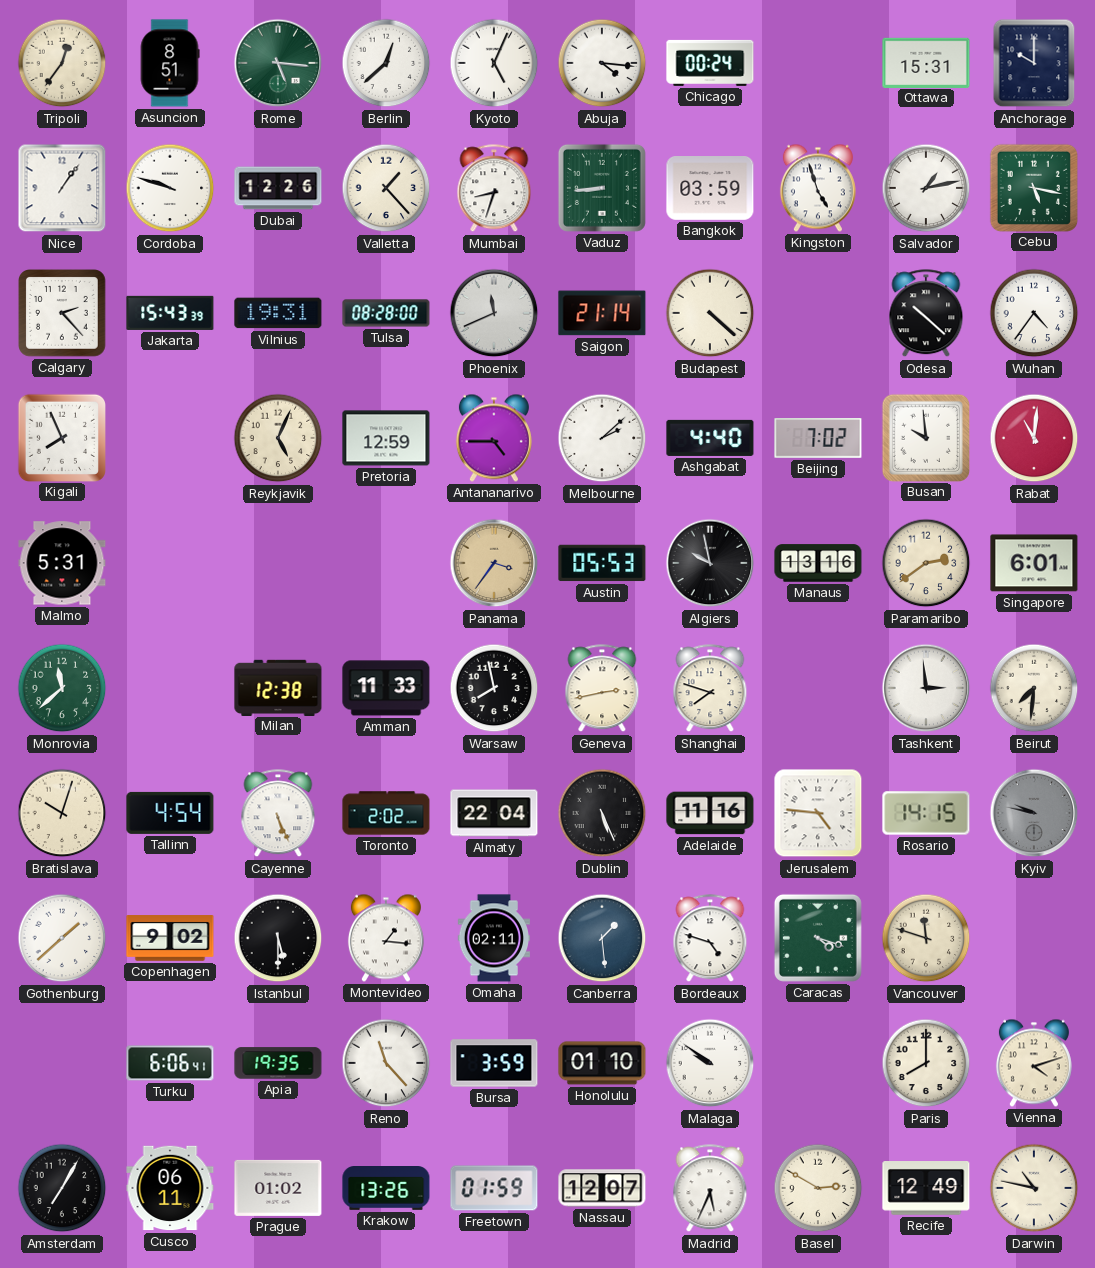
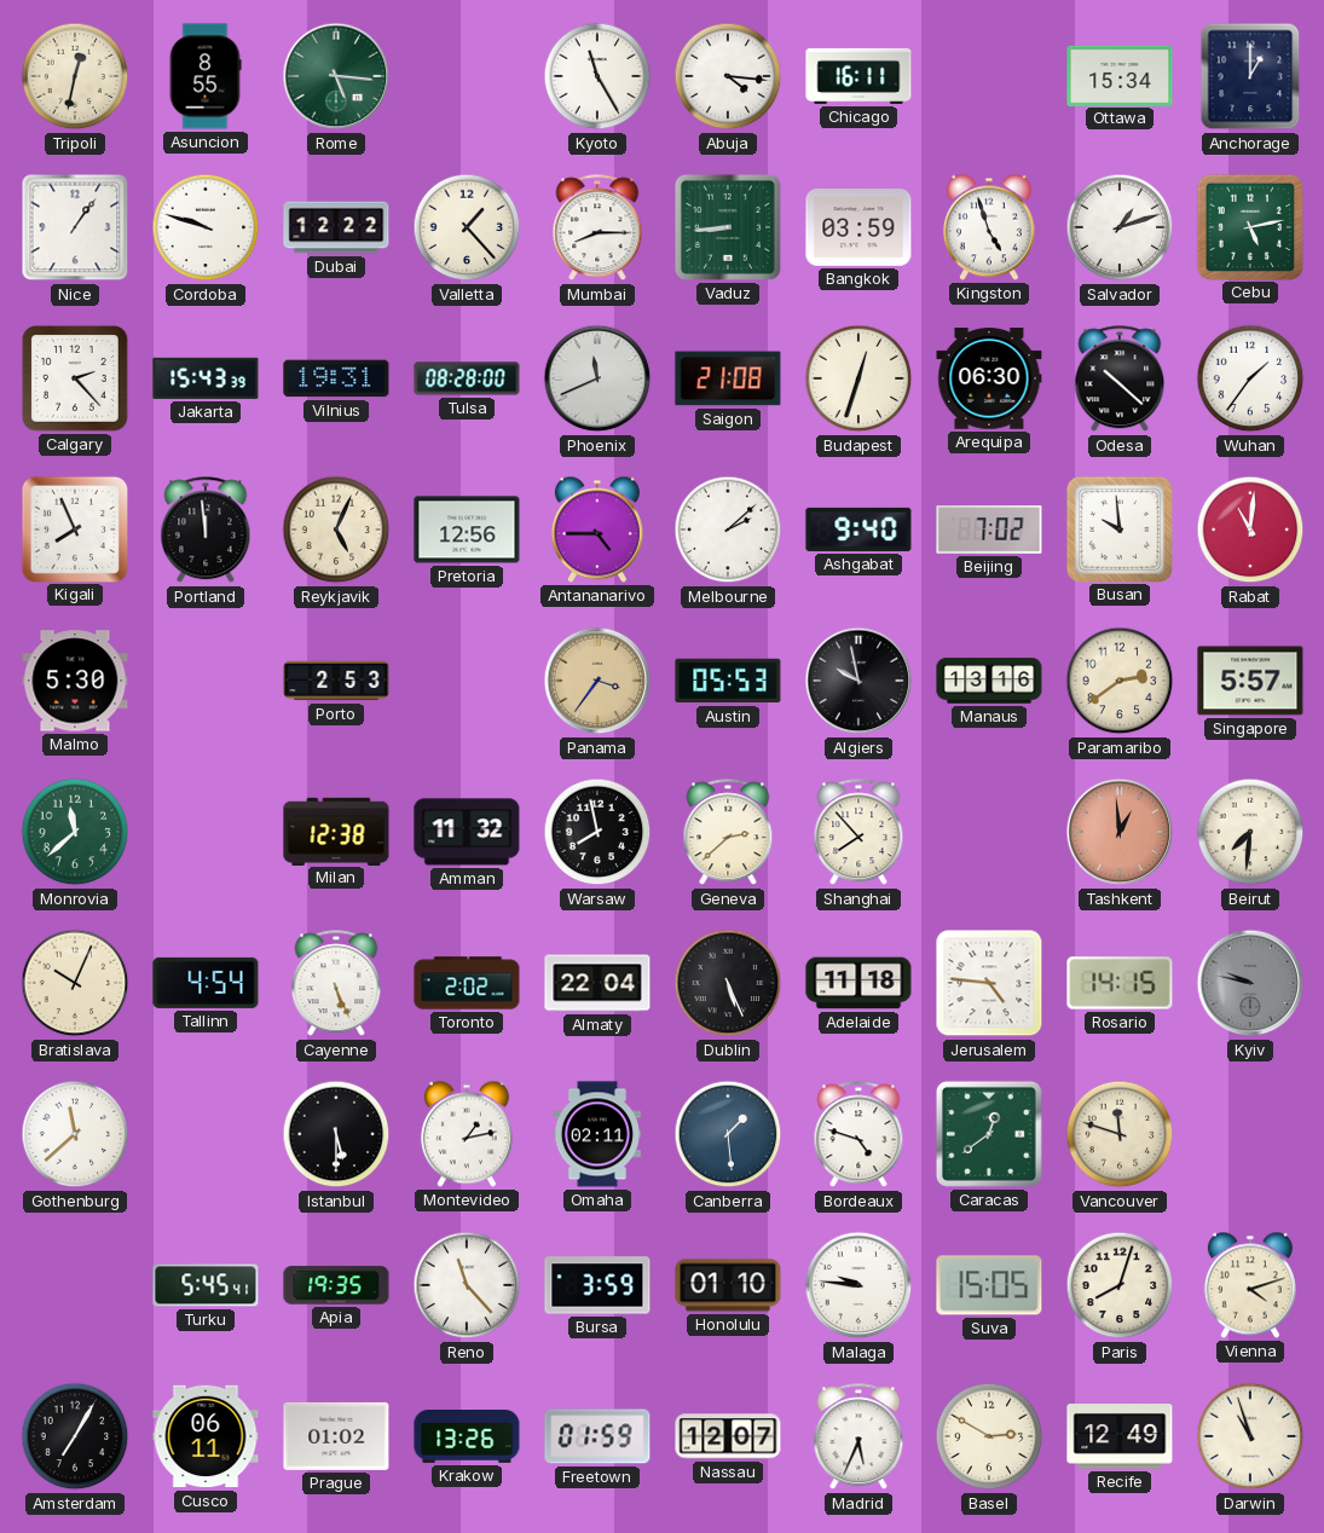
Tripoli: 12:36 -> 12:32 (75, 76)
Asuncion: 8:51 -> 8:55 (206, 76)
Berlin: 12:38 -> none (386, 63)
Kyoto: 5:04 -> 11:25 (597, 76)
Chicago: 00:24 -> 16:11 (858, 76)
Ottawa: 15:31 -> 15:34 (1120, 75)
Anchorage: 10:00 -> 1:00 (1250, 76)
Dubai: 12:26 -> 12:22 (336, 227)
Mumbai: 8:33 -> 8:15 (597, 228)
Salvador: 1:13 -> 1:12 (1120, 227)
Cebu: 5:17 -> 5:13 (1249, 226)
Saigon: 21:14 -> 21:08 (728, 378)
Budapest: 4:22 -> 12:33 (858, 378)
Arequipa: none -> 06:30 (989, 378)
Wuhan: 4:36 -> 1:36 (1250, 378)
Portland: none -> 11:59 (206, 531)
Pretoria: 12:59 -> 12:56 (467, 530)
Ashgabat: 4:40 -> 9:40 (858, 530)
Malmo: 5:31 -> 5:30 (75, 681)
Porto: none -> 2:53 (336, 681)
Singapore: 6:01 -> 5:57 (1250, 681)
Amman: 11:33 -> 11:32 (467, 832)
Geneva: 2:43 -> 2:38 (728, 833)
Shanghai: 7:48 -> 7:53 (858, 833)
Tashkent: 2:59 -> 12:59 (1120, 832)
Tashkent dial: white -> salmon (1120, 832)
Bratislava: 10:03 -> 10:04 (75, 983)
Adelaide: 11:16 -> 11:18 (858, 983)
Gothenburg: 1:38 -> 11:38 (75, 1134)
Copenhagen: 9:02 -> none (170, 938)
Montevideo: 1:16 -> 1:13 (467, 1134)
Caracas: 4:18 -> 12:39 (989, 1134)
Turku: 6:06 -> 5:45 (206, 1285)
Malaga: 9:51 -> 9:46 (858, 1285)
Suva: none -> 15:05 (989, 1285)
Paris: 8:00 -> 8:03 (1120, 1285)
Darwin: 10:47 -> 10:57 (1250, 1436)
